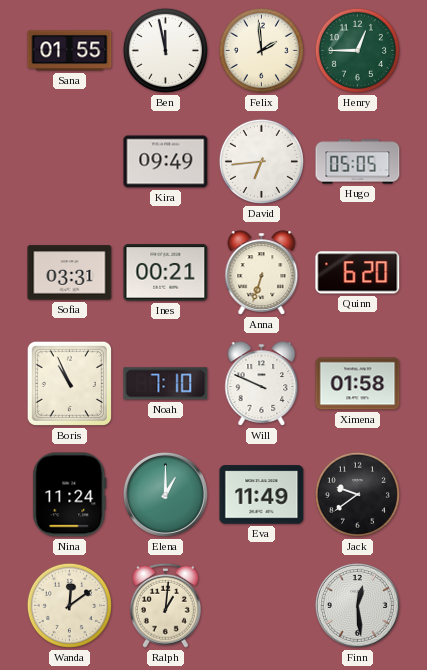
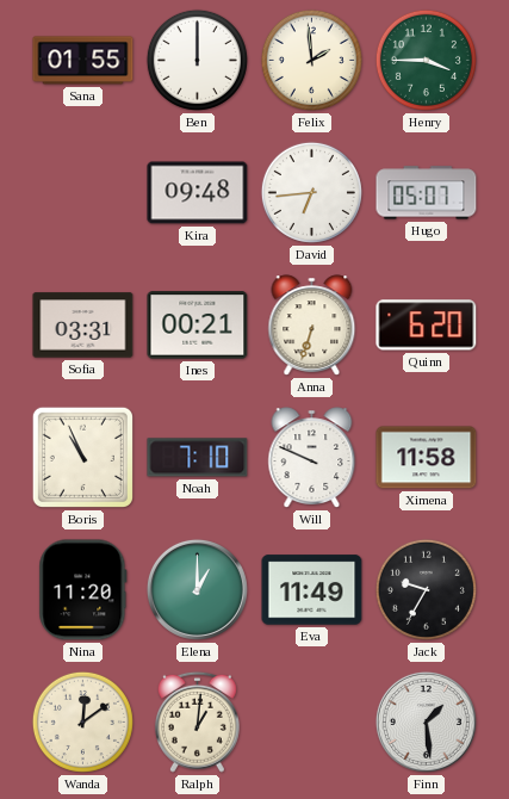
Ben: 11:58 -> 12:00 (197, 60)
Henry: 12:45 -> 3:45 (426, 60)
Kira: 09:49 -> 09:48 (198, 193)
Hugo: 05:05 -> 05:07 (427, 193)
Ximena: 01:58 -> 11:58 (427, 458)
Nina: 11:24 -> 11:20 (83, 590)
Jack: 9:39 -> 9:35 (426, 589)
Finn: 12:29 -> 1:29 (426, 721)
